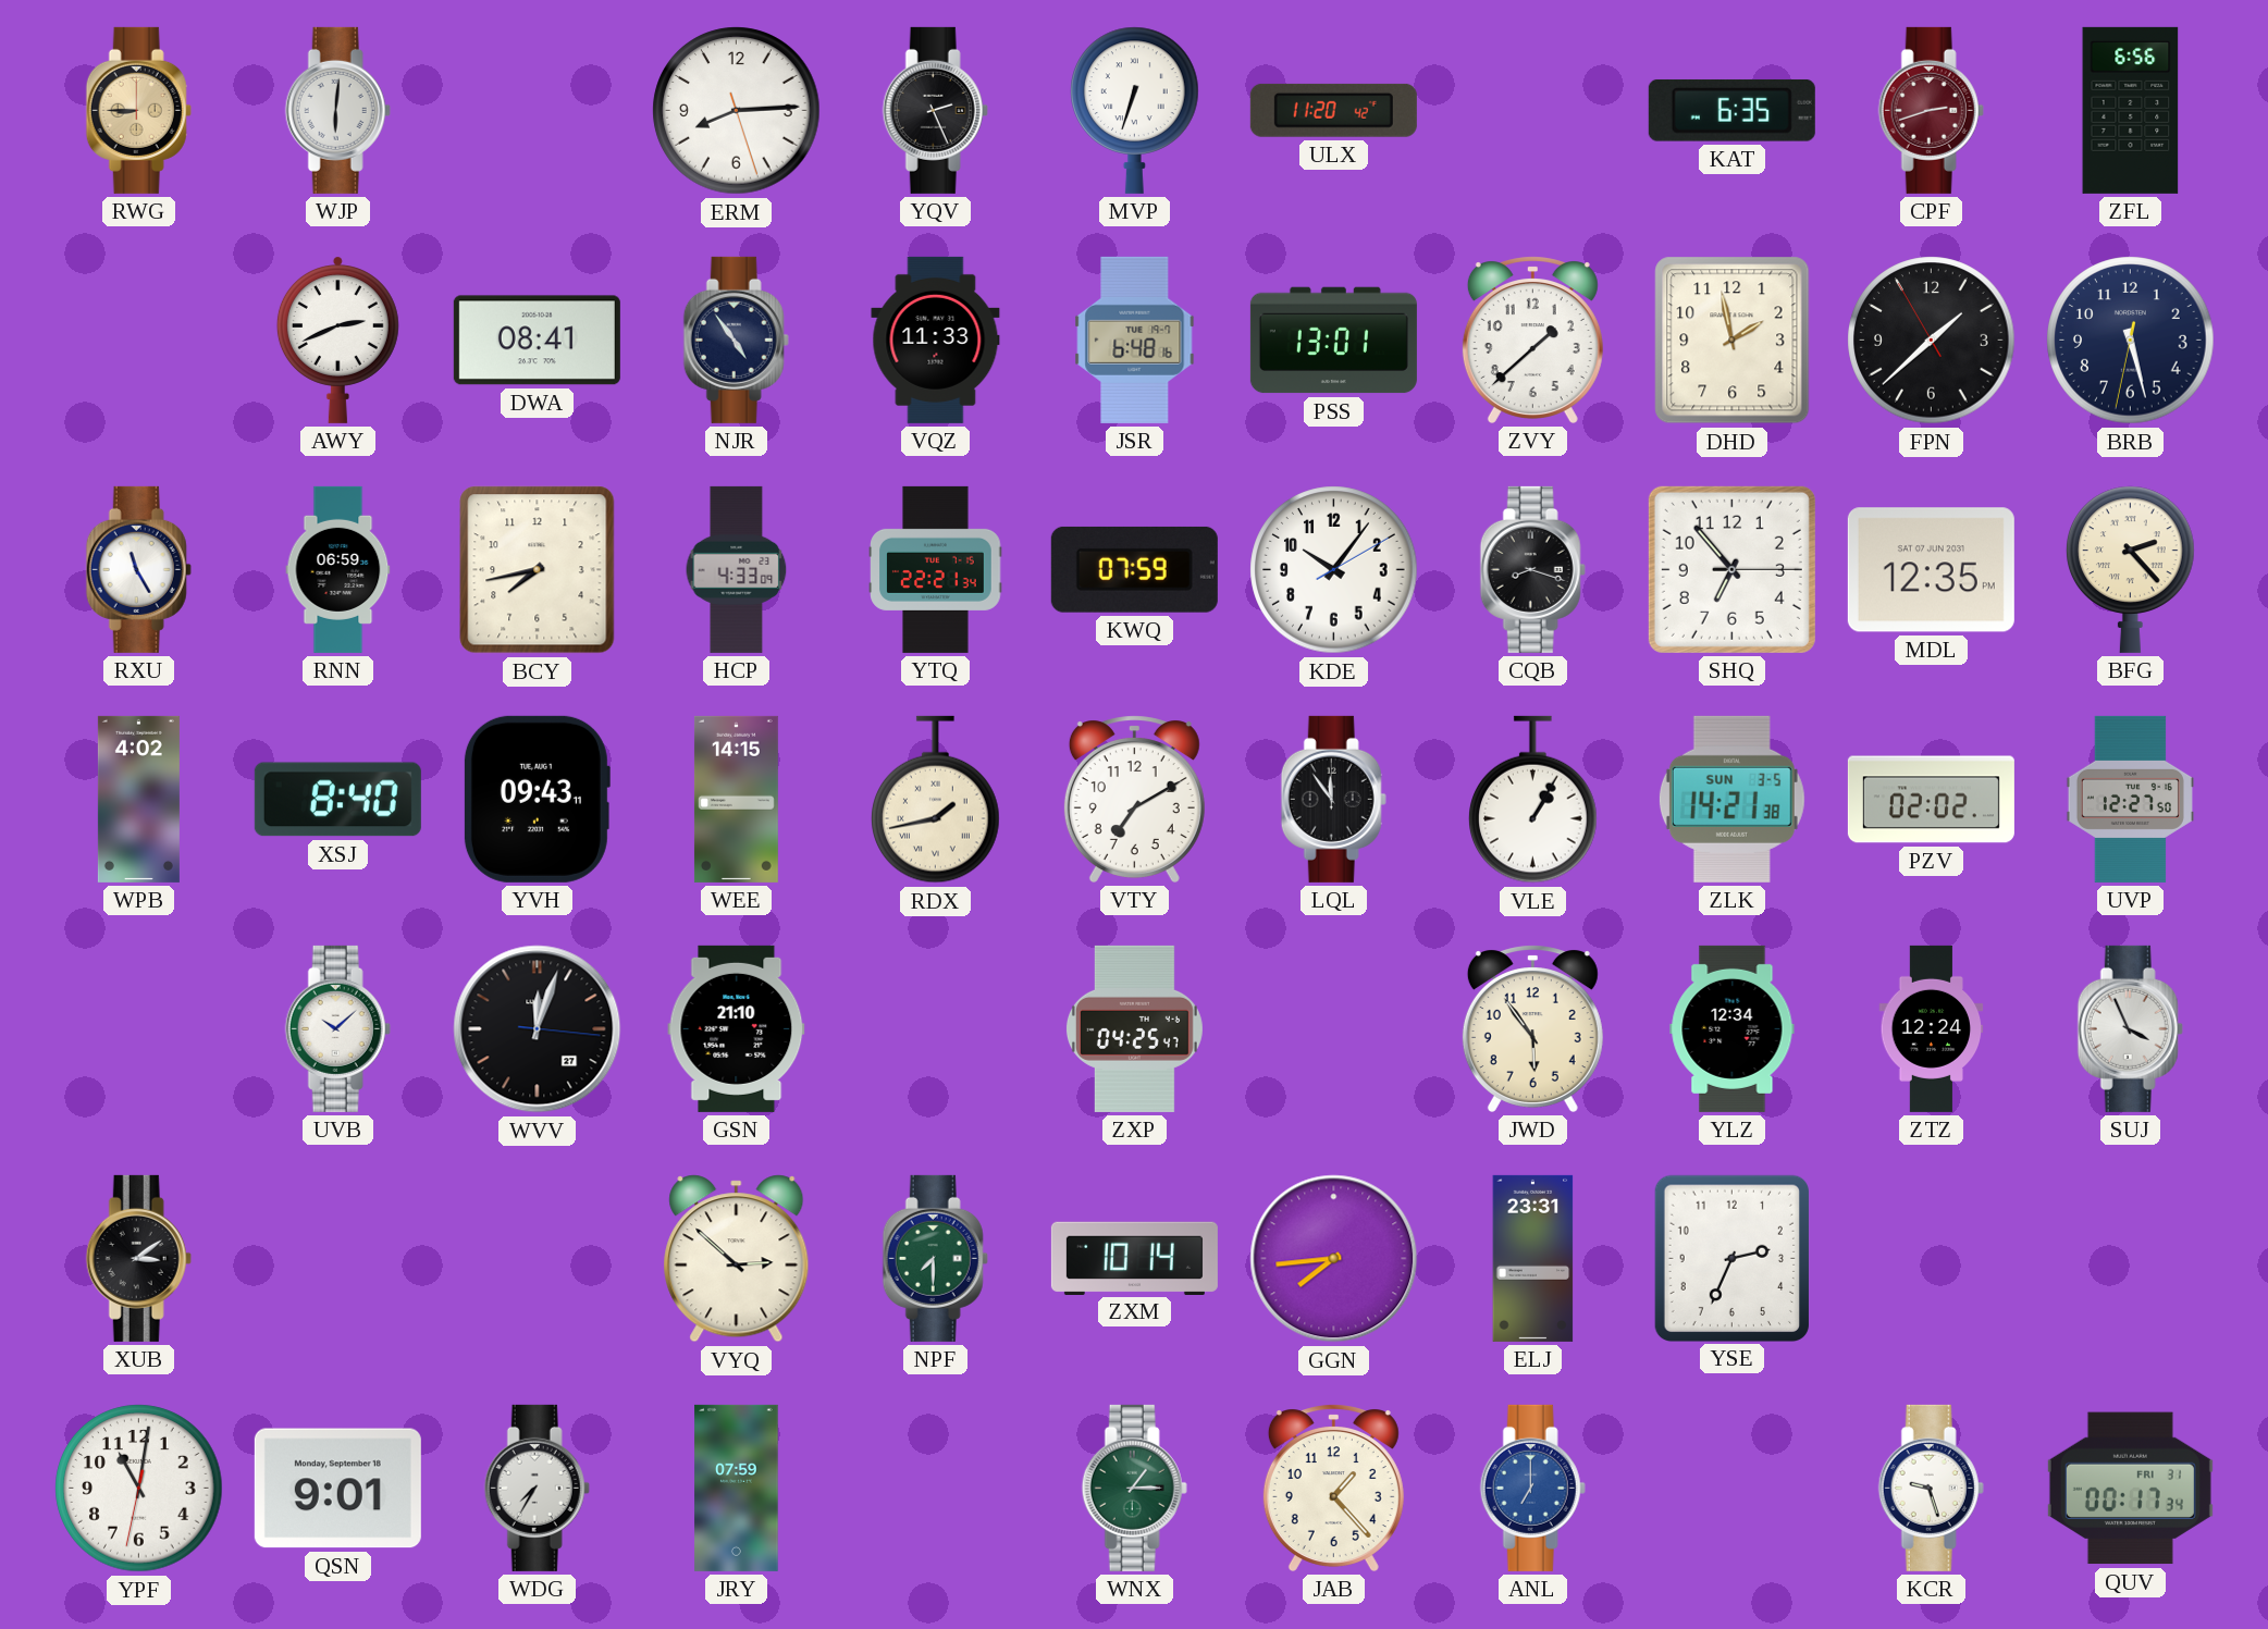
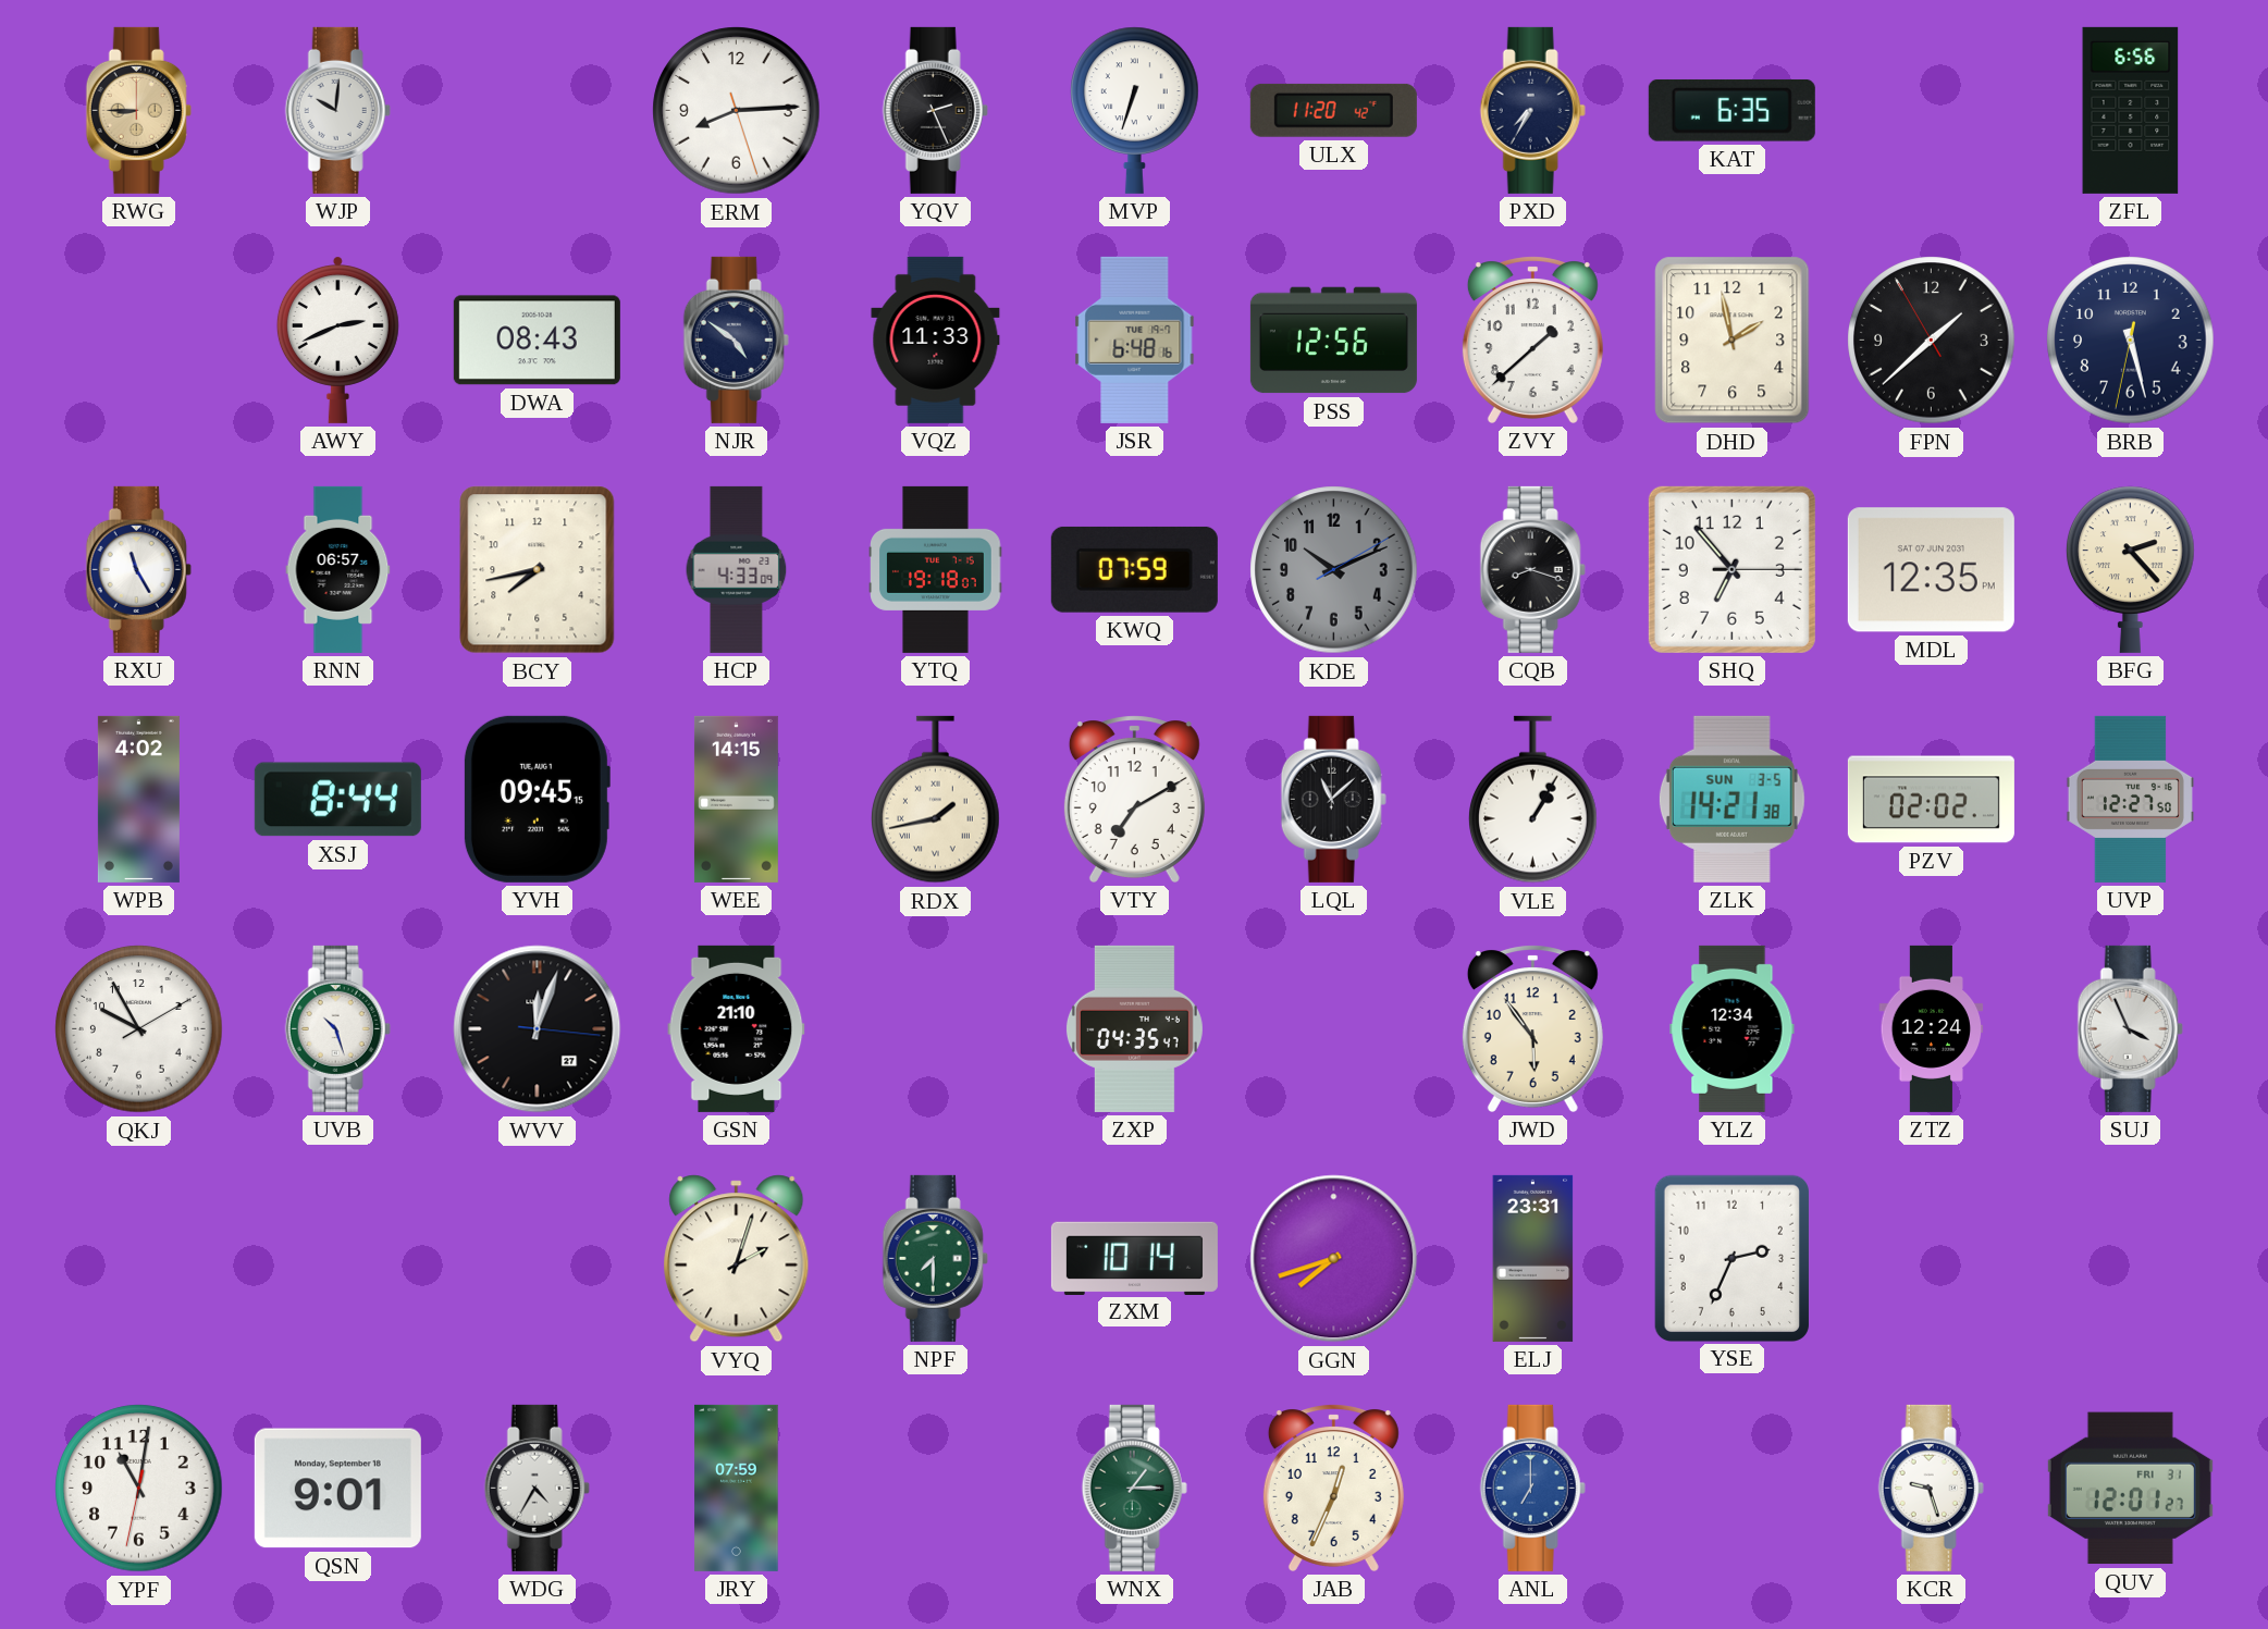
WJP: 6:01 -> 10:01 (337, 110)
PXD: none -> 7:35 (1532, 110)
CPF: 2:42 -> none (1931, 110)
DWA: 08:41 -> 08:43 (537, 341)
NJR: 4:54 -> 4:51 (736, 340)
PSS: 13:01 -> 12:56 (1333, 341)
RNN: 06:59 -> 06:57 (338, 569)
YTQ: 22:21 -> 19:18 (936, 569)
KDE: 10:06 -> 10:11 (1334, 570)
KDE dial: white -> grey (1334, 570)
XSJ: 8:40 -> 8:44 (337, 800)
YVH: 09:43 -> 09:45 (537, 799)
LQL: 11:54 -> 11:08 (1333, 799)
QKJ: none -> 9:55 (139, 1029)
UVB: 10:08 -> 10:27 (337, 1028)
ZXP: 04:25 -> 04:35 (1134, 1028)
XUB: 3:09 -> none (138, 1258)
VYQ: 2:52 -> 2:03 (737, 1259)
GGN: 7:44 -> 7:42 (1334, 1259)
WDG: 7:35 -> 4:35 (537, 1488)
JAB: 1:23 -> 12:34 (1333, 1488)
QUV: 00:17 -> 12:01 (2130, 1489)
